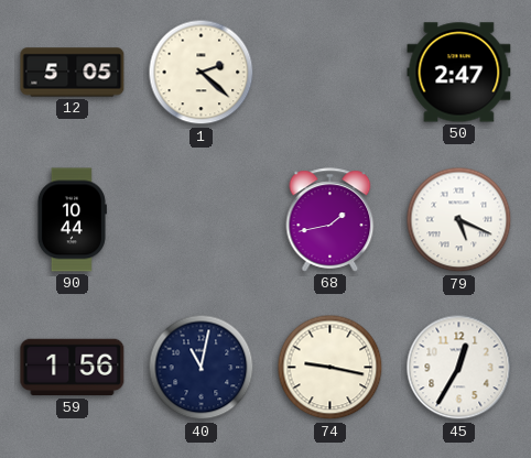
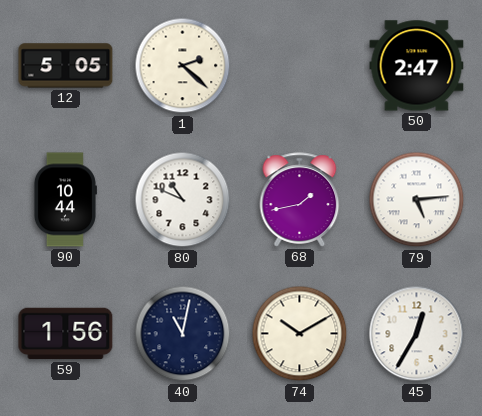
80: none -> 10:49 (183, 200)
79: 5:19 -> 5:14 (417, 200)
74: 9:17 -> 10:10 (300, 334)
